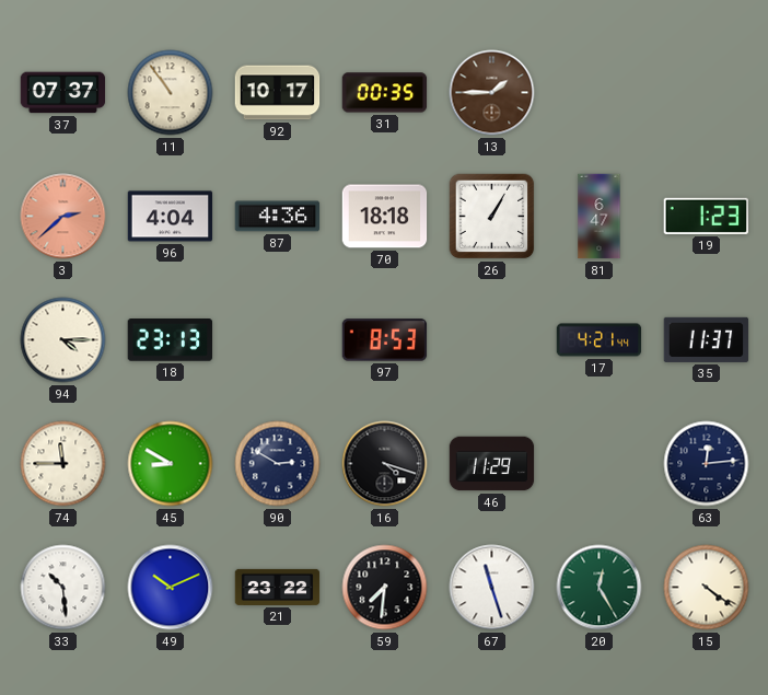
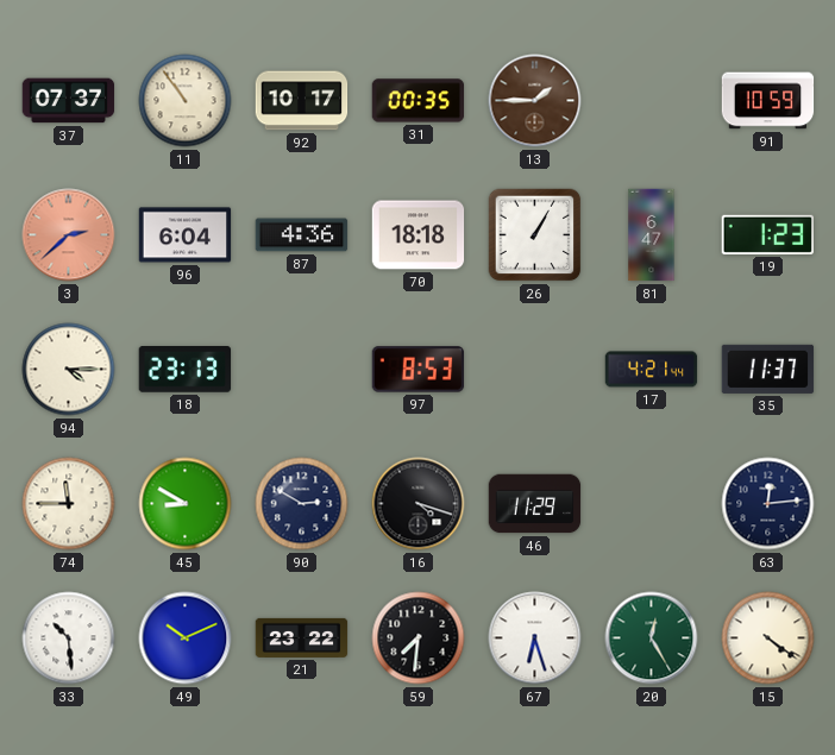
91: none -> 10:59 (768, 101)
96: 4:04 -> 6:04 (186, 235)
67: 11:27 -> 6:27 (535, 638)
